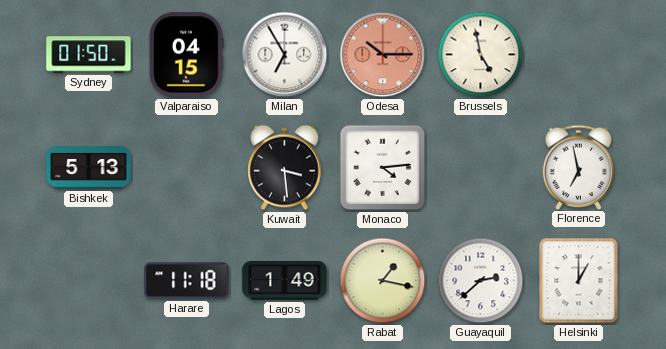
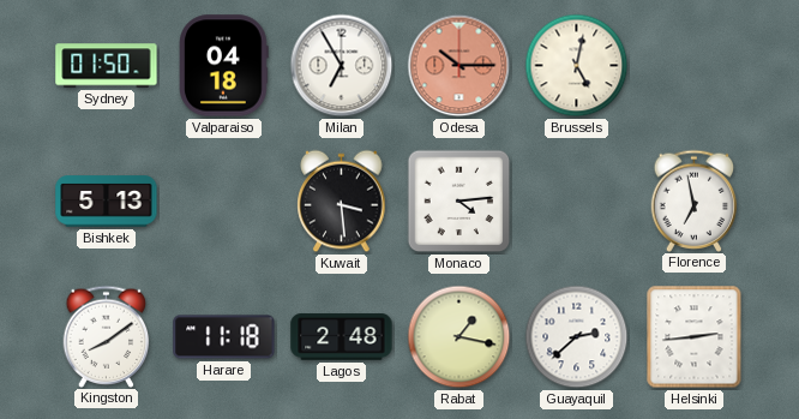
Valparaiso: 04:15 -> 04:18 (224, 66)
Brussels: 4:58 -> 5:02 (577, 66)
Kingston: none -> 8:09 (107, 336)
Lagos: 1:49 -> 2:48 (342, 337)
Helsinki: 1:00 -> 2:44 (695, 337)
